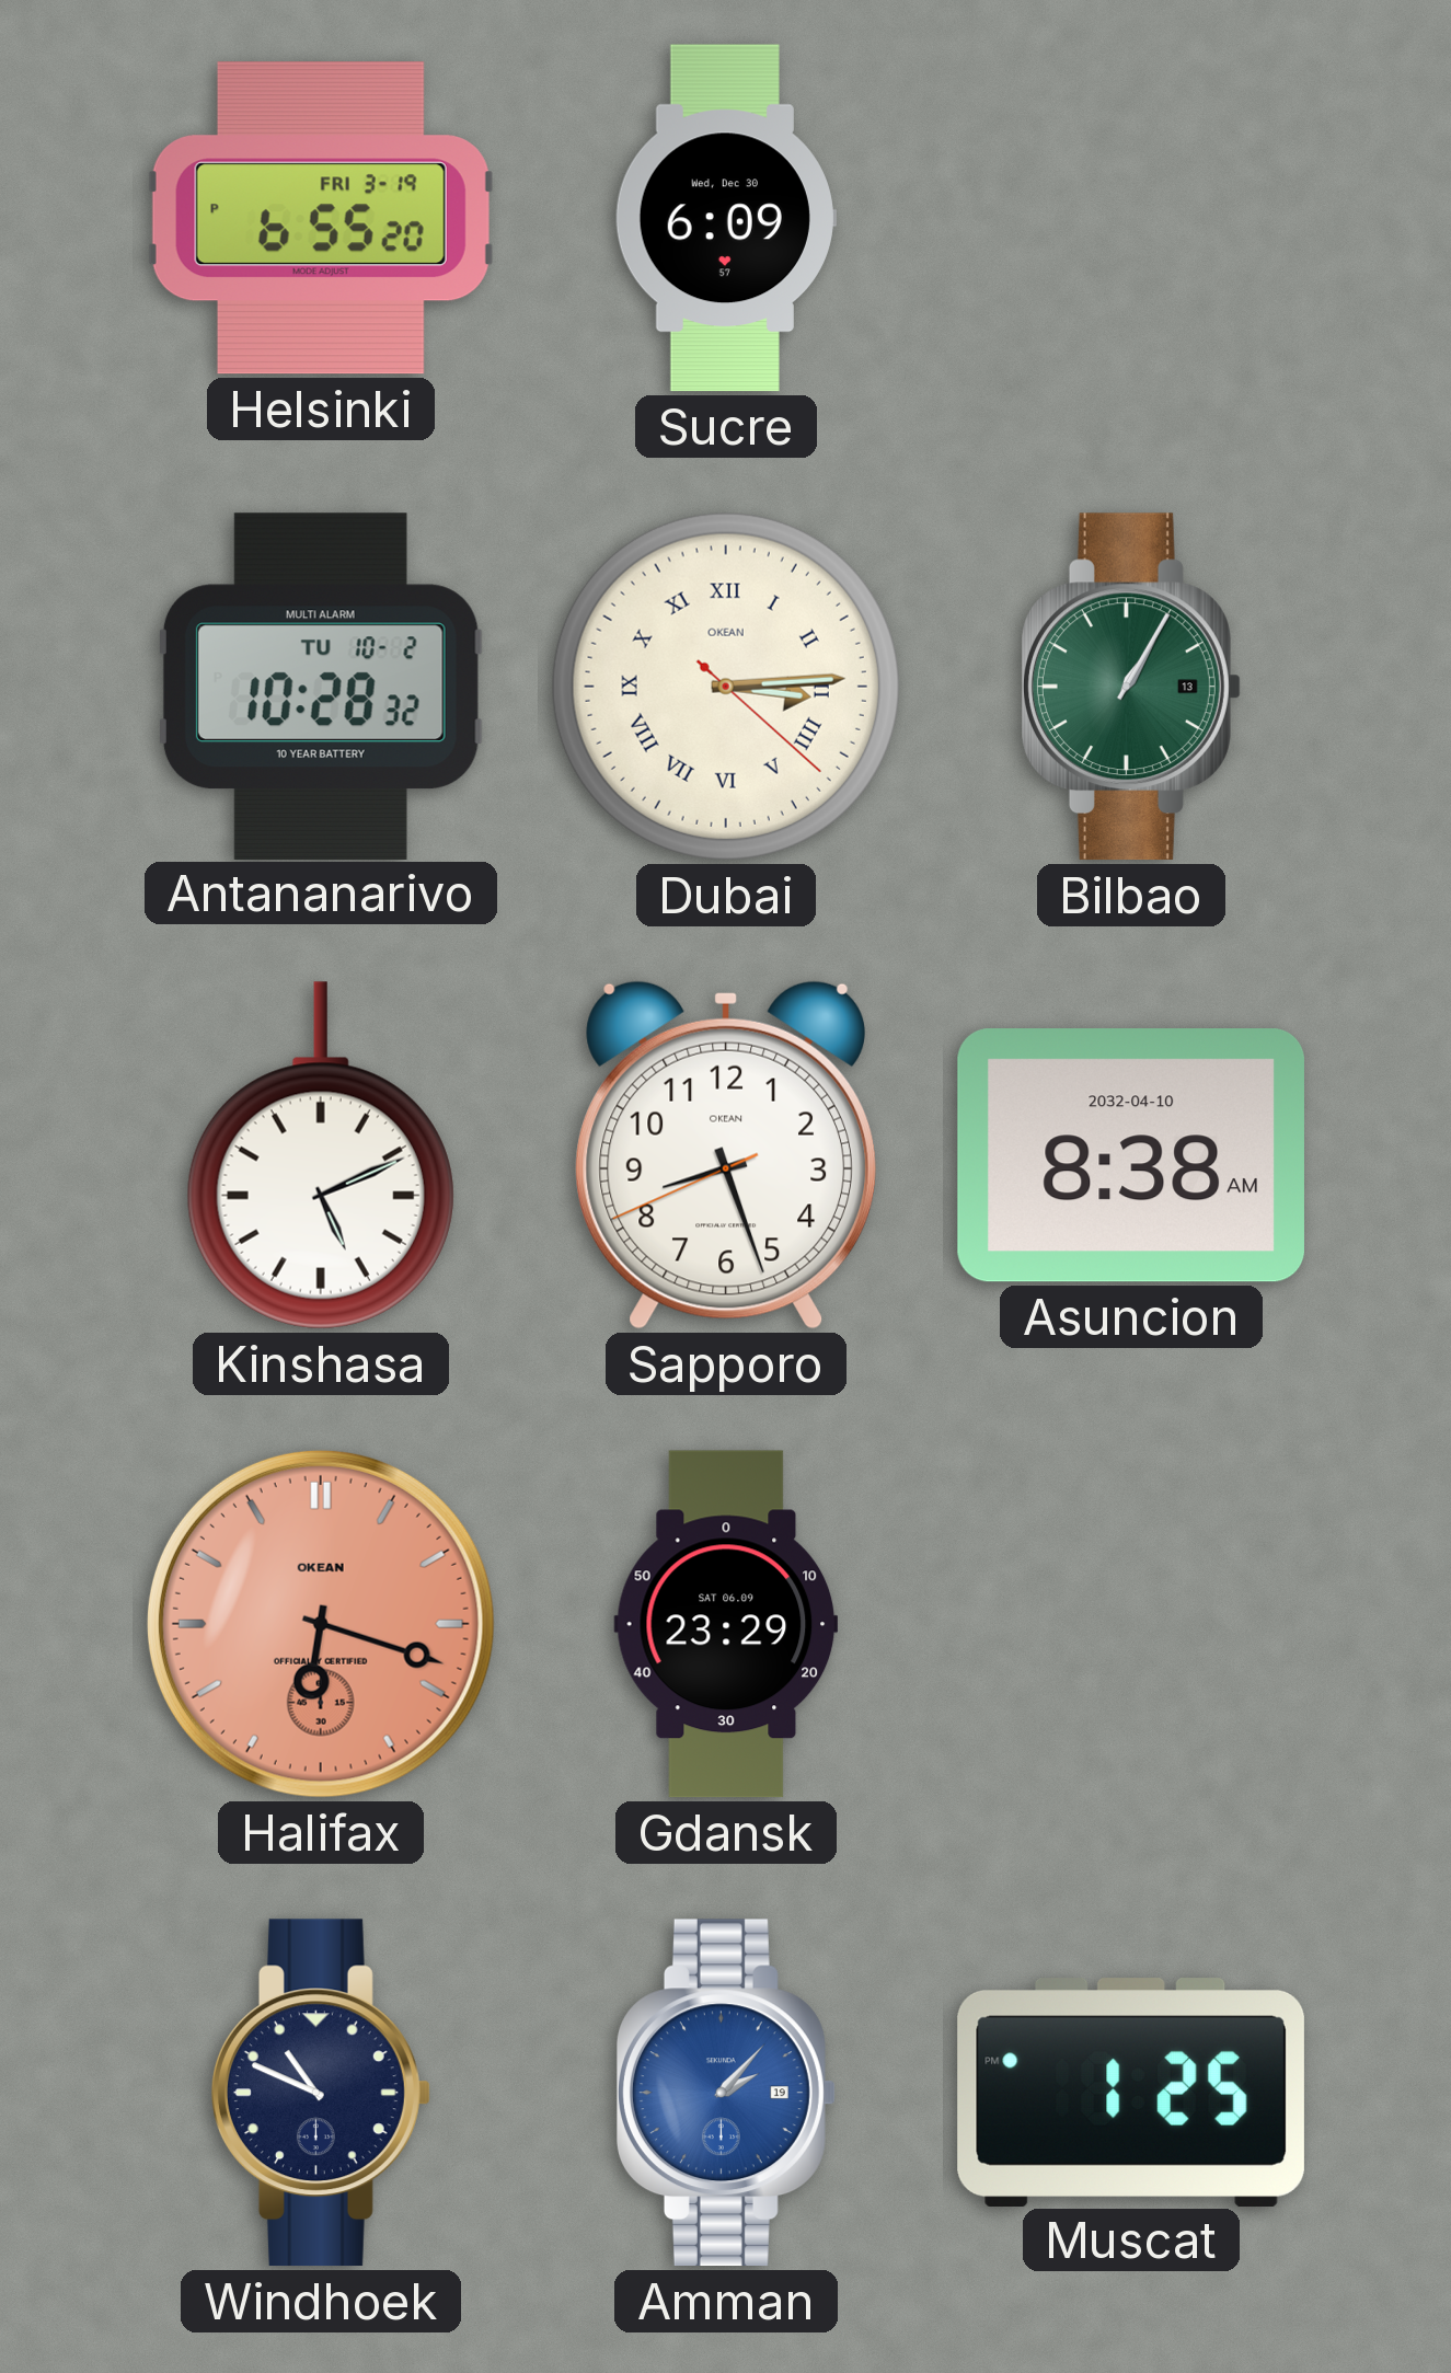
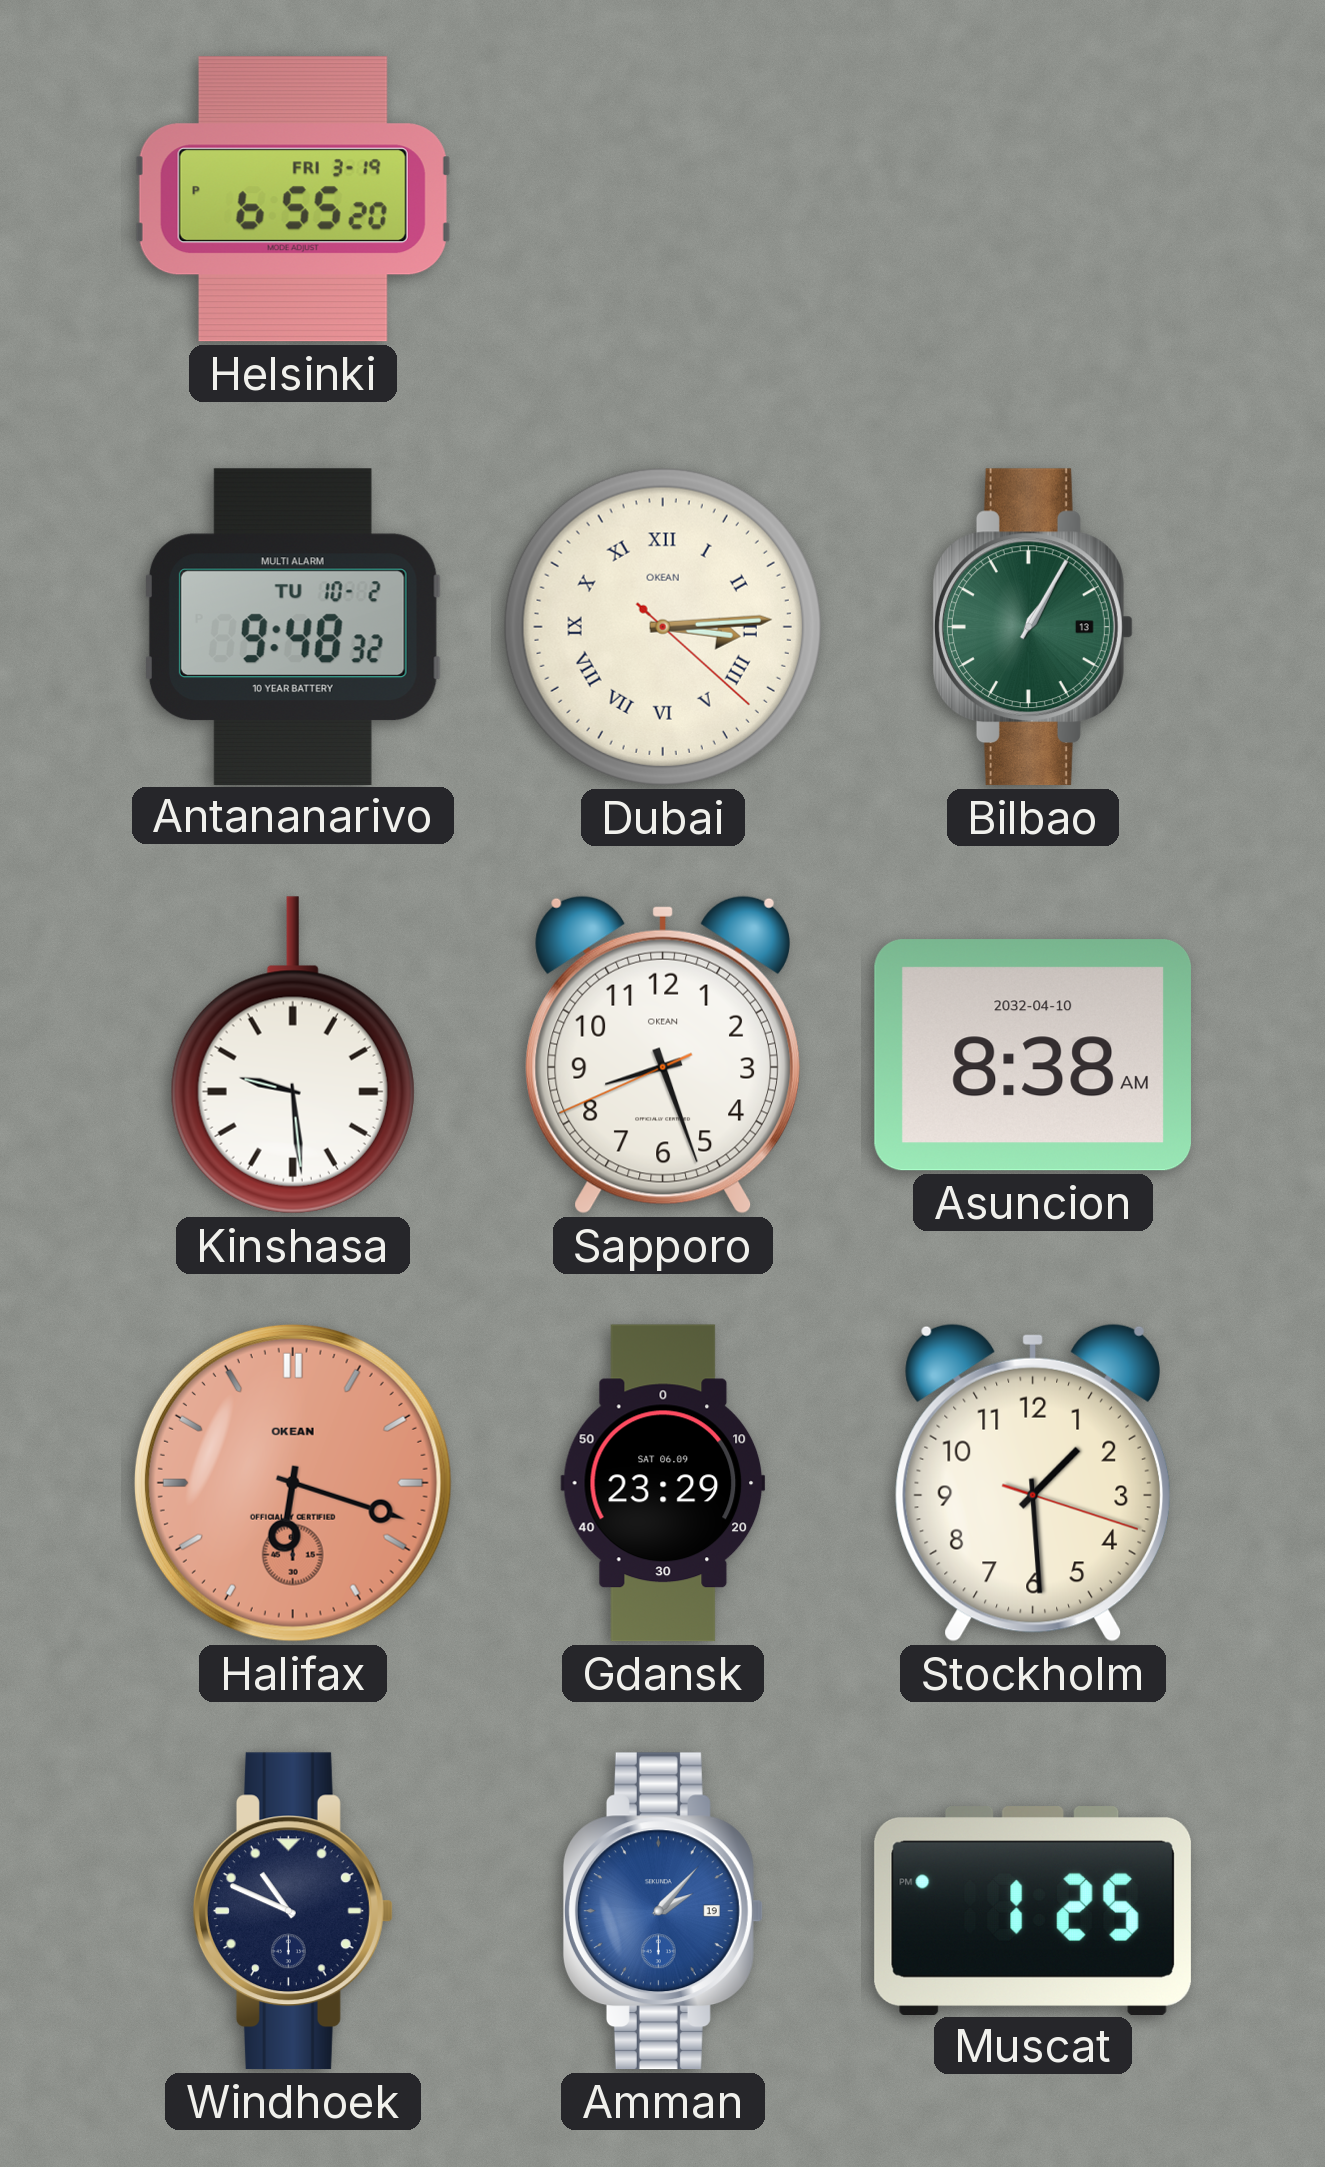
Sucre: 6:09 -> none (726, 218)
Antananarivo: 10:28 -> 9:48 (293, 626)
Kinshasa: 5:11 -> 9:29 (293, 1055)
Stockholm: none -> 1:29 (1033, 1483)
